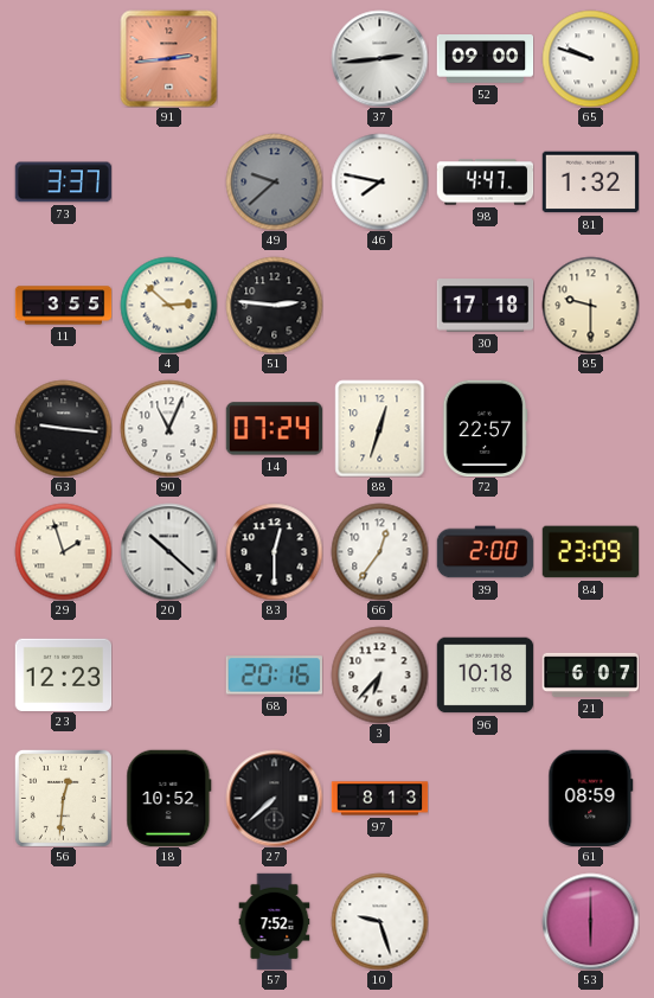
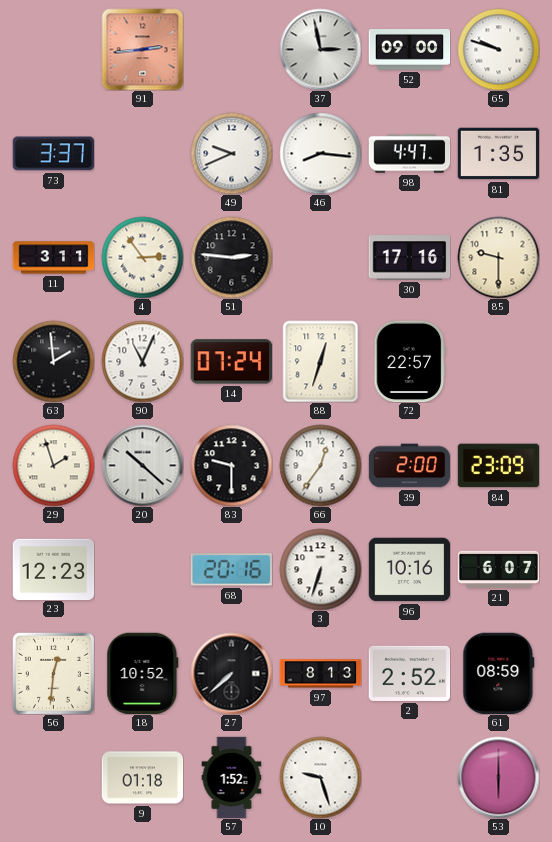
37: 2:44 -> 2:58 (320, 49)
49: 9:38 -> 9:41 (231, 153)
49 dial: grey -> white (231, 153)
46: 7:47 -> 8:16 (320, 153)
81: 1:32 -> 1:35 (498, 154)
11: 3:55 -> 3:11 (53, 258)
4: 2:52 -> 2:54 (142, 257)
30: 17:18 -> 17:16 (409, 258)
63: 9:16 -> 1:59 (53, 361)
83: 12:30 -> 9:30 (231, 465)
3: 6:37 -> 6:33 (320, 569)
96: 10:18 -> 10:16 (409, 570)
2: none -> 2:52 (409, 673)
9: none -> 01:18 (142, 778)
57: 7:52 -> 1:52 (232, 777)
